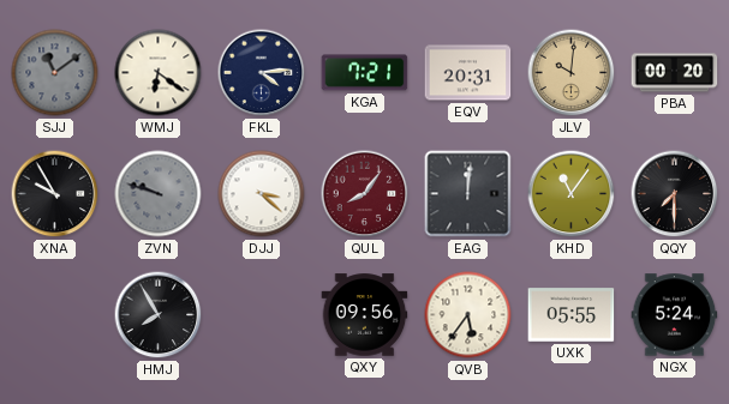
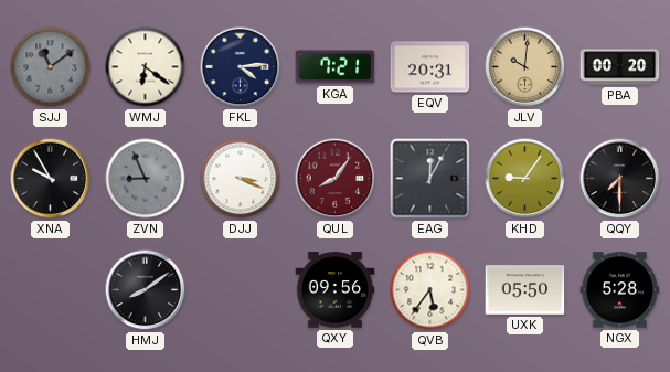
ZVN: 9:48 -> 8:56 (146, 179)
DJJ: 3:22 -> 3:19 (241, 179)
EAG: 12:01 -> 12:05 (430, 179)
KHD: 11:06 -> 9:06 (525, 179)
HMJ: 7:55 -> 8:09 (146, 290)
UXK: 05:55 -> 05:50 (525, 290)
NGX: 5:24 -> 5:28 (620, 290)
